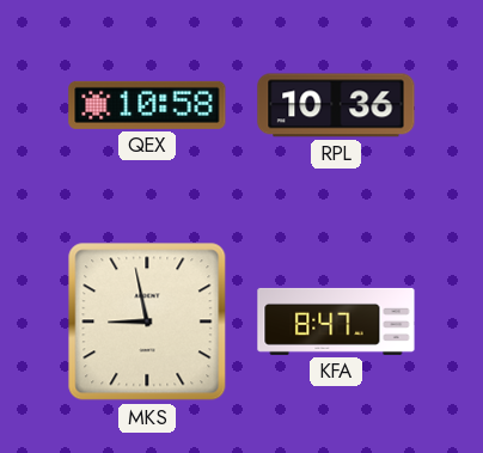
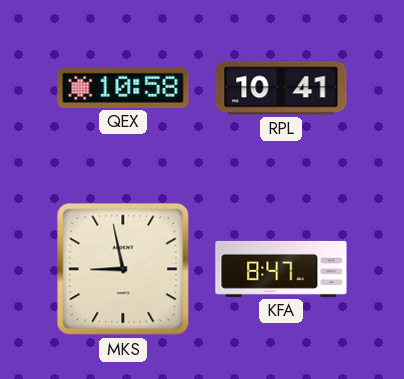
RPL: 10:36 -> 10:41 (281, 88)
